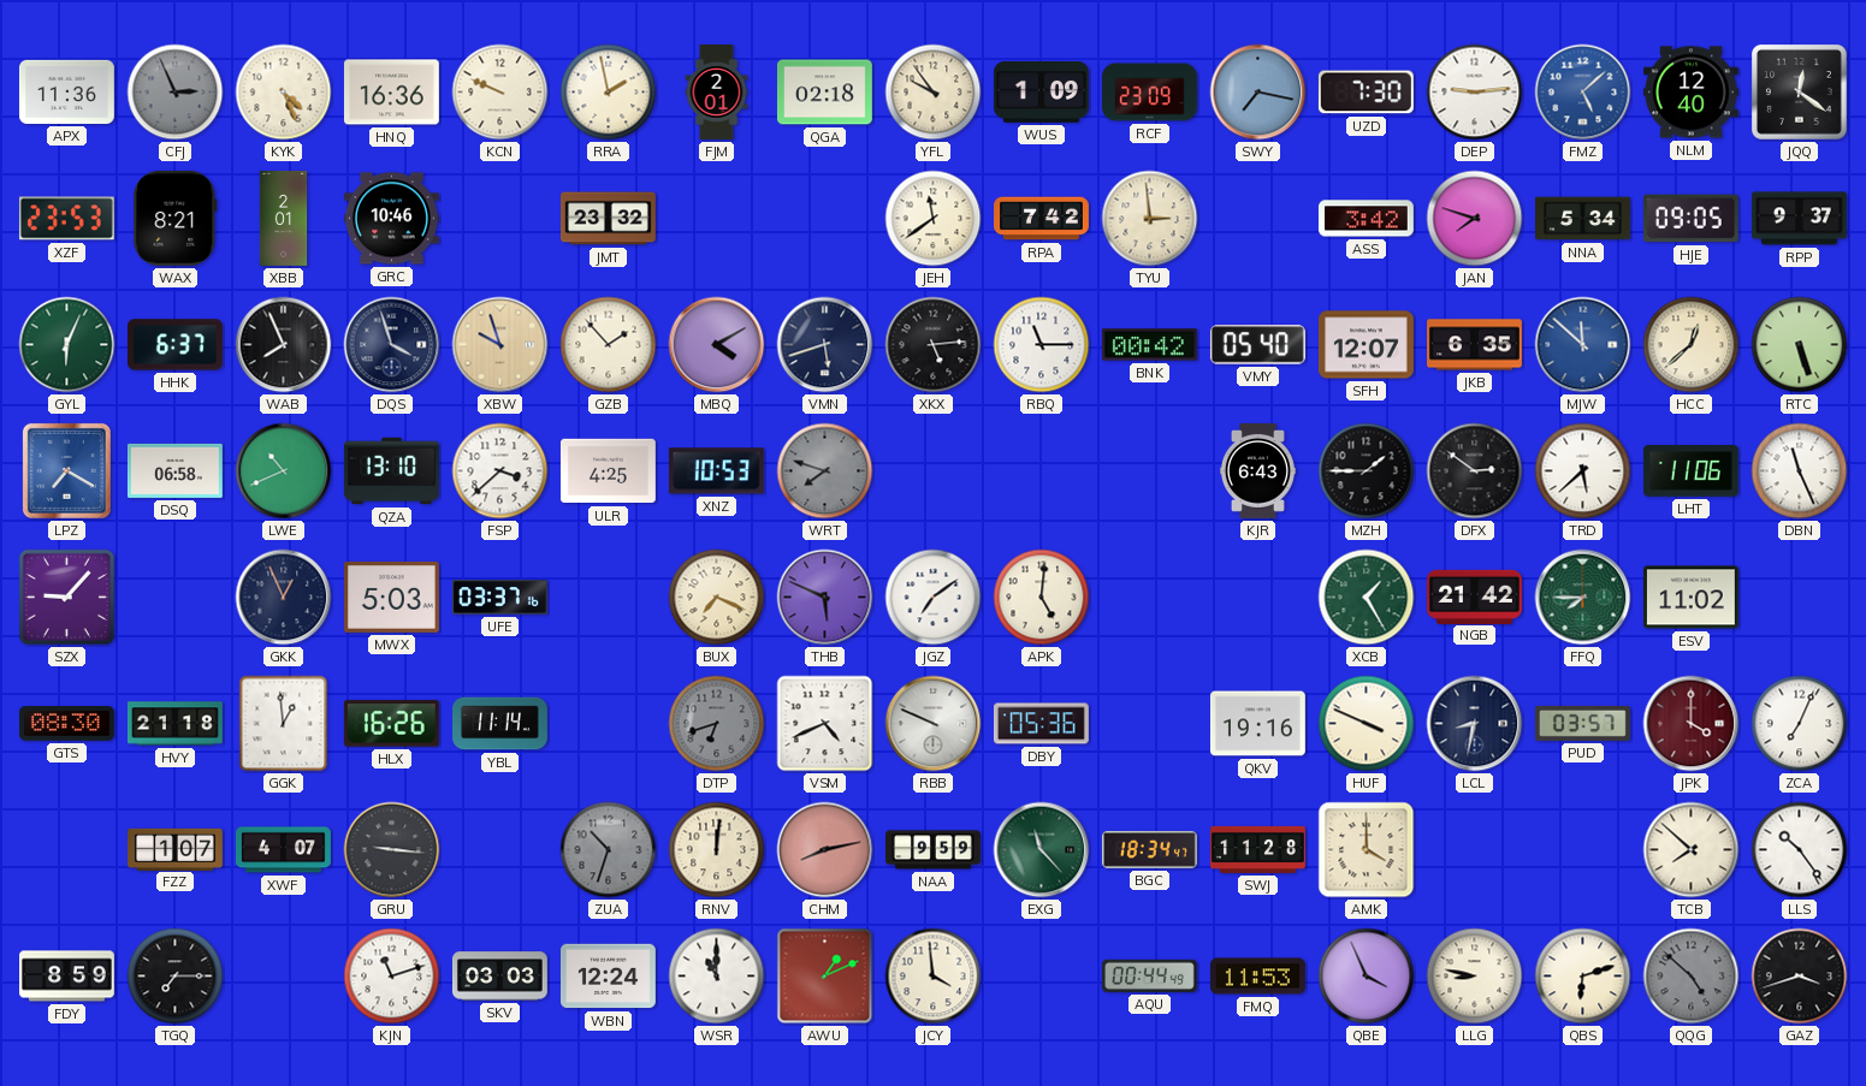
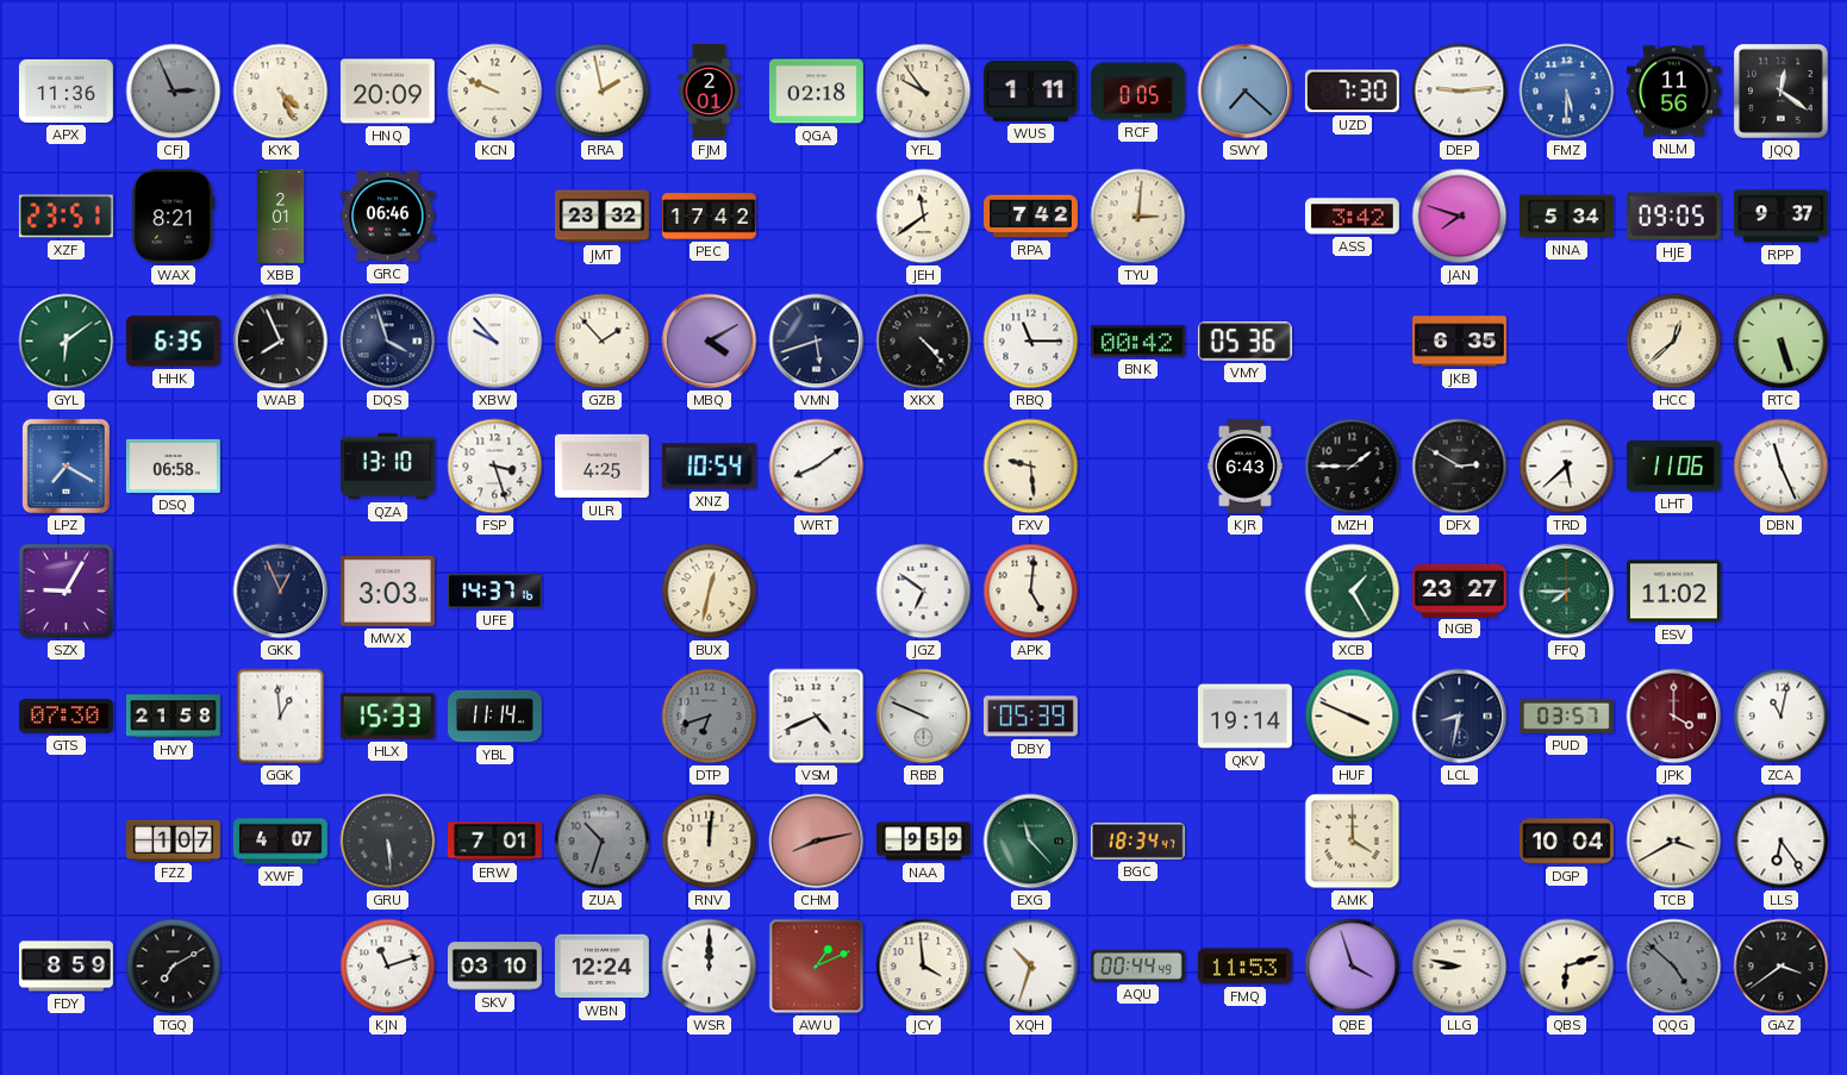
HNQ: 16:36 -> 20:09 (387, 92)
WUS: 1:09 -> 1:11 (1030, 92)
RCF: 23:09 -> 0:05 (1138, 92)
SWY: 7:17 -> 7:22 (1246, 92)
FMZ: 5:08 -> 5:30 (1567, 92)
NLM: 12:40 -> 11:56 (1673, 92)
XZF: 23:53 -> 23:51 (65, 217)
GRC: 10:46 -> 06:46 (387, 217)
PEC: none -> 17:42 (710, 217)
TYU: 2:59 -> 3:01 (1138, 217)
GYL: 6:04 -> 6:09 (67, 342)
HHK: 6:37 -> 6:35 (173, 342)
XBW: 9:57 -> 9:53 (495, 342)
XBW dial: champagne -> white (495, 342)
XKX: 5:14 -> 4:23 (924, 342)
VMY: 05:40 -> 05:36 (1244, 342)
SFH: 12:07 -> none (1366, 345)
MJW: 11:52 -> none (1583, 345)
LWE: 10:41 -> none (284, 471)
FSP: 3:38 -> 3:27 (495, 467)
XNZ: 10:53 -> 10:54 (709, 467)
WRT: 7:48 -> 8:09 (817, 467)
WRT dial: grey -> white (817, 467)
FXV: none -> 9:29 (1031, 467)
DFX: 2:51 -> 2:50 (1460, 467)
SZX: 9:07 -> 9:05 (65, 590)
MWX: 5:03 -> 3:03 (387, 590)
UFE: 03:37 -> 14:37 (494, 592)
BUX: 7:19 -> 12:32 (710, 592)
THB: 5:49 -> none (825, 598)
JGZ: 7:09 -> 6:51 (924, 592)
NGB: 21:42 -> 23:27 (1460, 590)
GTS: 08:30 -> 07:30 (65, 717)
HVY: 21:18 -> 21:58 (173, 717)
HLX: 16:26 -> 15:33 (387, 717)
DBY: 05:36 -> 05:39 (1030, 717)
QKV: 19:16 -> 19:14 (1244, 717)
ZCA: 7:04 -> 11:02 (1782, 717)
GRU: 9:16 -> 5:29 (388, 842)
ERW: none -> 7:01 (495, 842)
SWJ: 11:28 -> none (1258, 849)
DGP: none -> 10:04 (1566, 842)
TCB: 7:52 -> 3:40 (1674, 842)
LLS: 10:24 -> 6:24 (1782, 842)
TGQ: 7:15 -> 7:10 (174, 967)
SKV: 03:03 -> 03:10 (494, 967)
WSR: 11:00 -> 12:00 (710, 967)
XQH: none -> 10:33 (1031, 967)
QBE: 3:56 -> 3:57 (1353, 967)
GAZ: 3:42 -> 3:39 (1782, 967)
